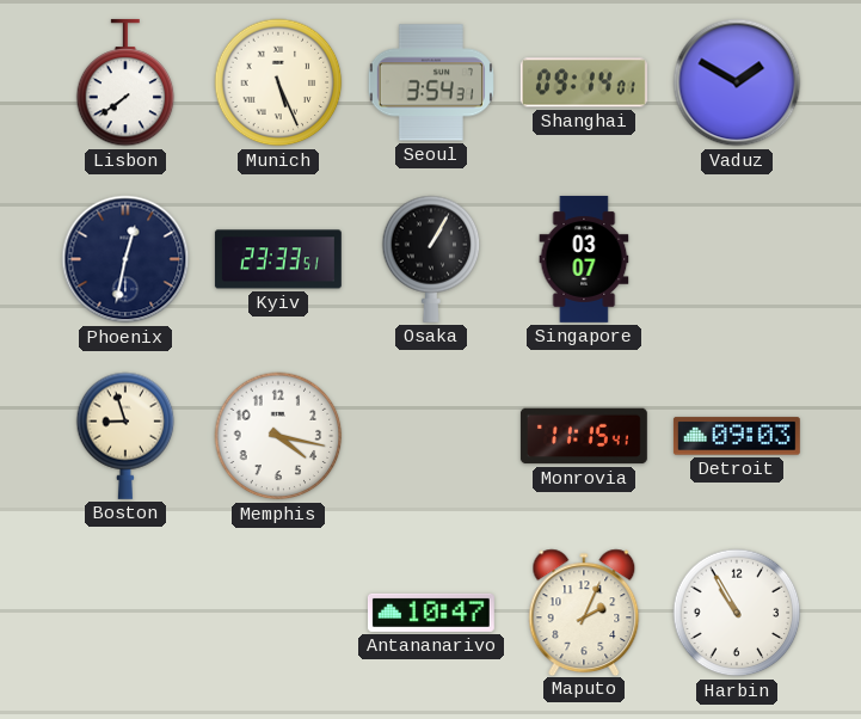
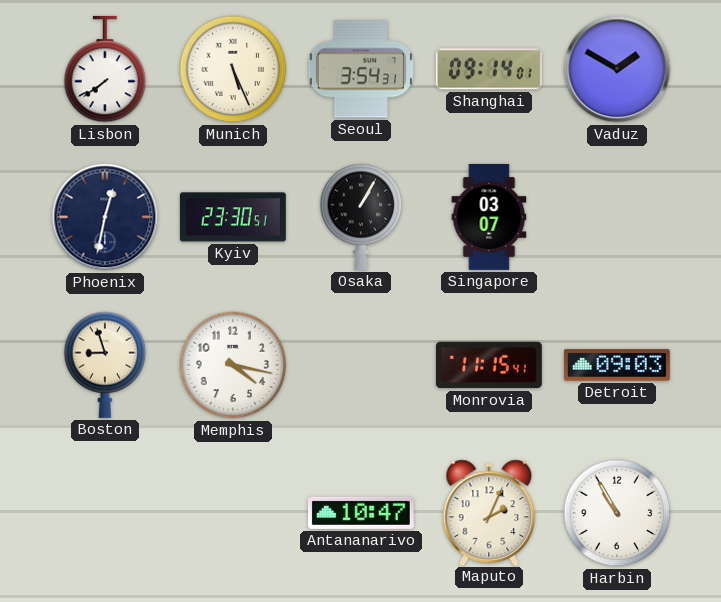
Kyiv: 23:33 -> 23:30 (233, 217)
